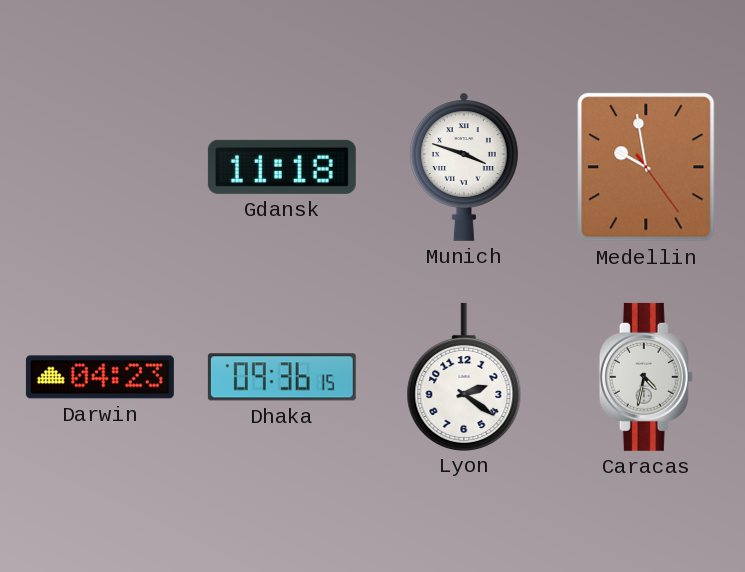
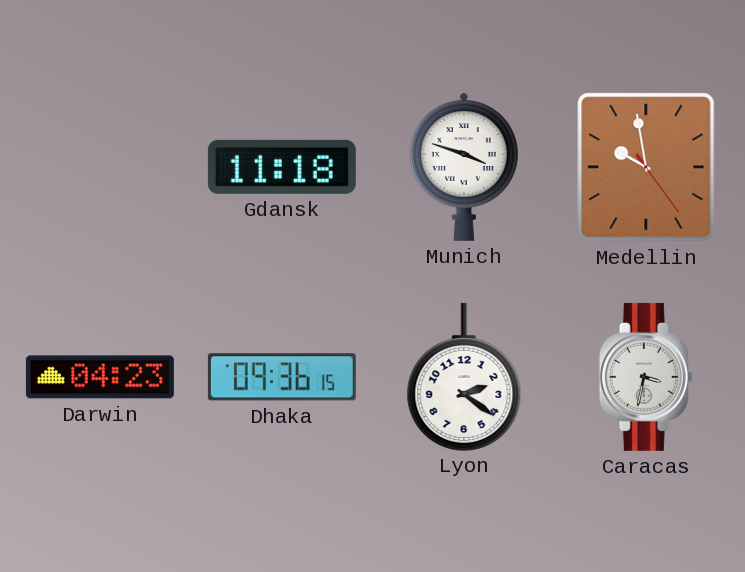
Caracas: 4:32 -> 3:32 (646, 377)
